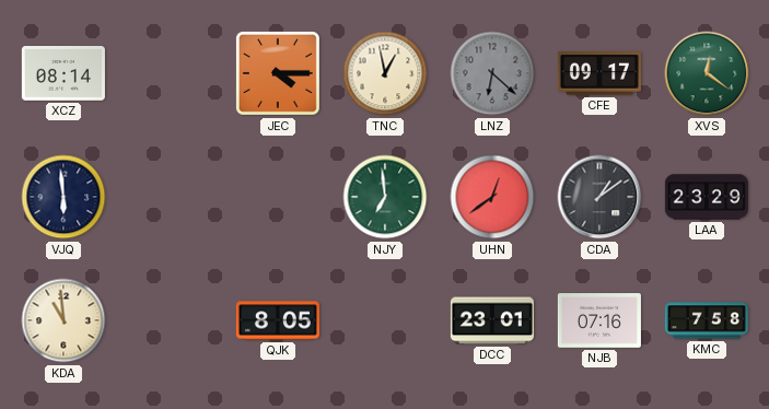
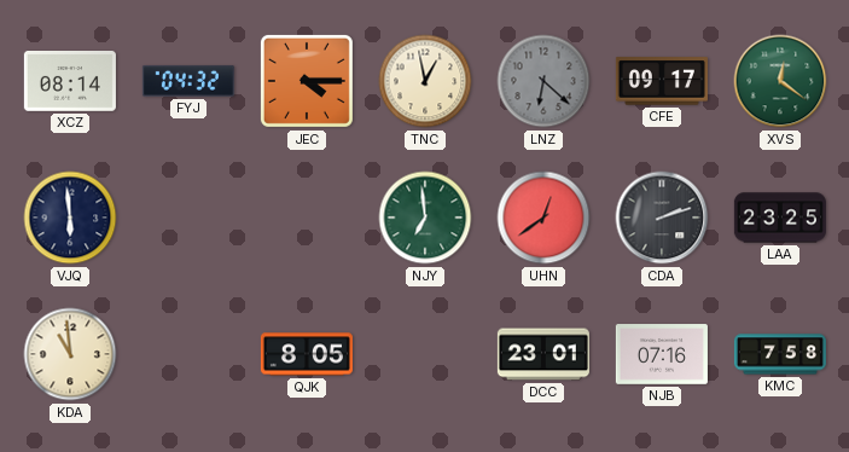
FYJ: none -> 04:32 (188, 81)
CDA: 1:09 -> 2:12 (662, 218)
LAA: 23:29 -> 23:25 (780, 218)
